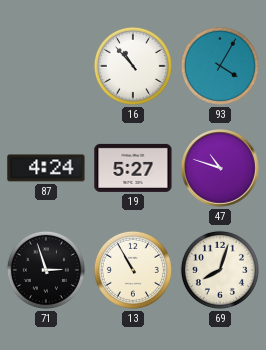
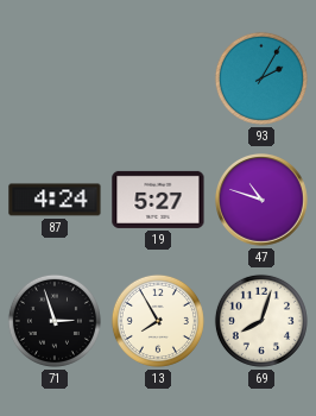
16: 10:53 -> none (133, 66)
93: 4:05 -> 2:05 (261, 78)
13: 10:55 -> 7:55 (158, 321)
